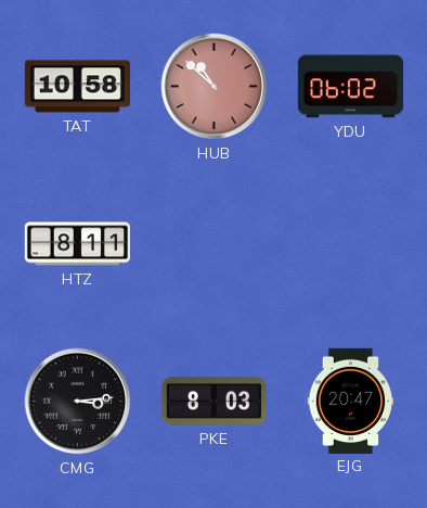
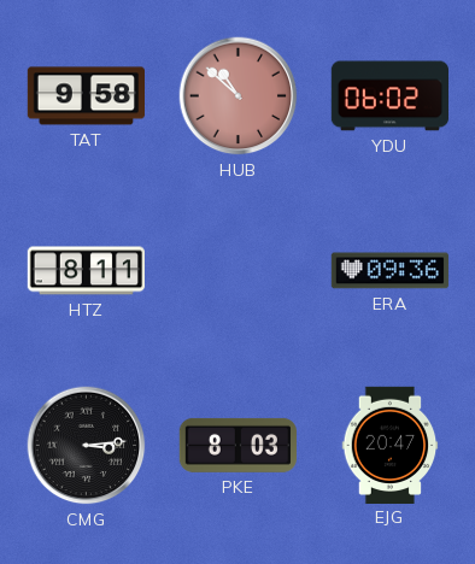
TAT: 10:58 -> 9:58 (86, 96)
ERA: none -> 09:36 (389, 271)
